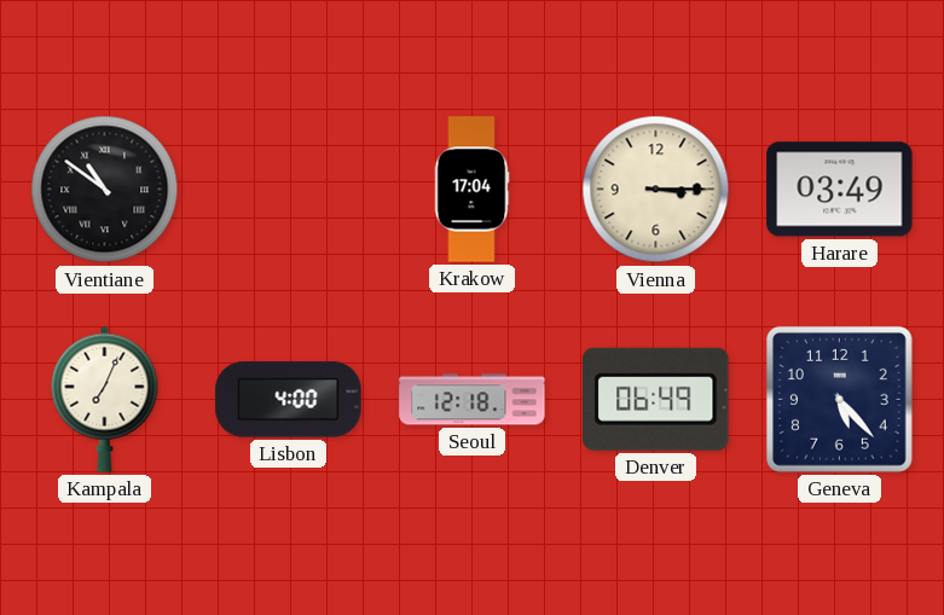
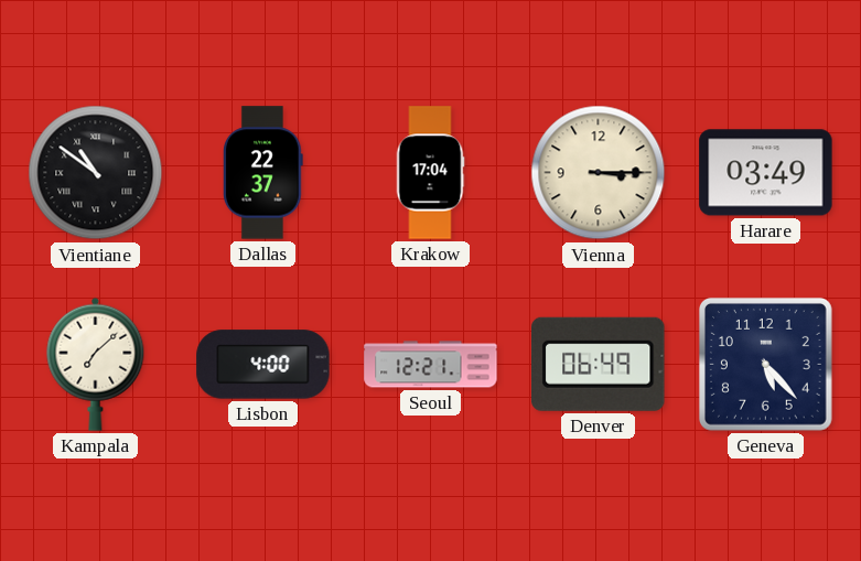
Dallas: none -> 22:37 (263, 173)
Kampala: 7:04 -> 7:08 (96, 364)
Seoul: 12:18 -> 12:21 (431, 365)
